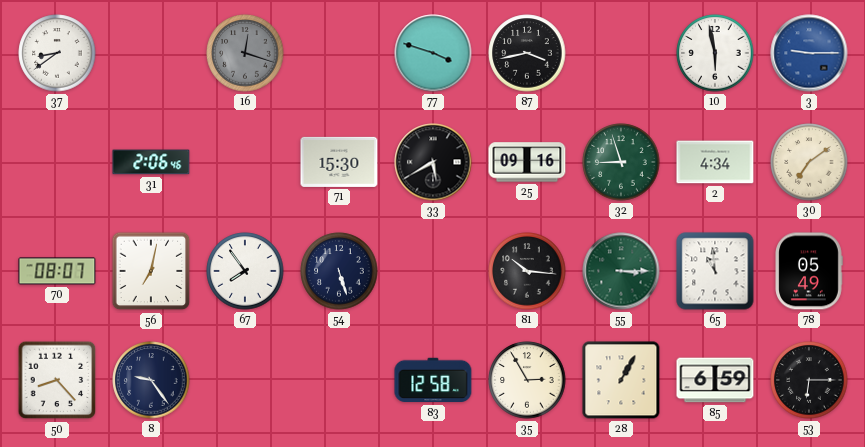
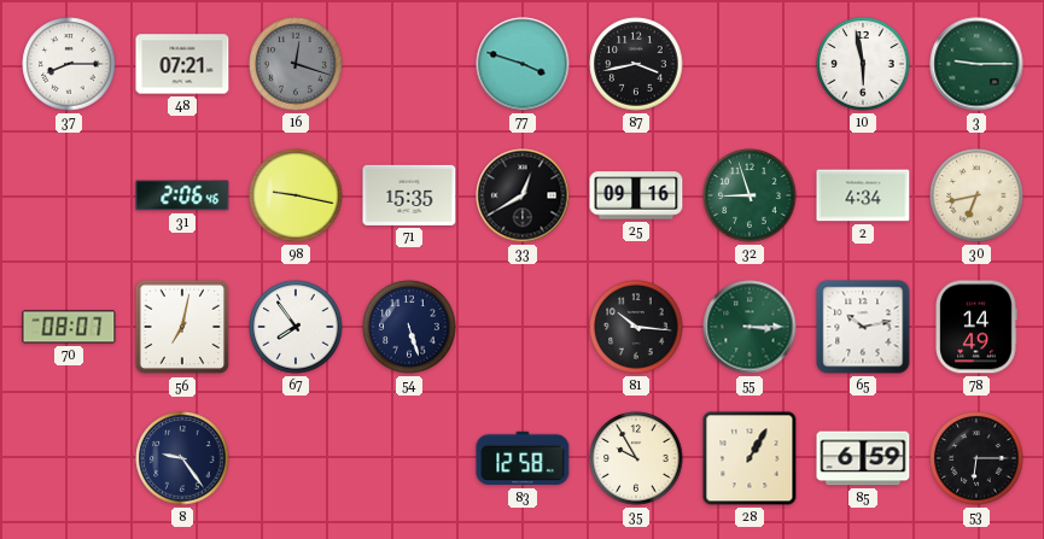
37: 8:39 -> 8:15 (69, 64)
48: none -> 07:21 (182, 64)
3 dial: blue -> green (976, 64)
98: none -> 9:17 (296, 195)
71: 15:30 -> 15:35 (409, 195)
33: 5:40 -> 12:40 (523, 195)
30: 7:09 -> 6:43 (976, 195)
65: 10:59 -> 10:13 (863, 327)
78: 05:49 -> 14:49 (976, 327)
50: 8:23 -> none (57, 380)
35: 2:55 -> 9:55 (636, 458)
